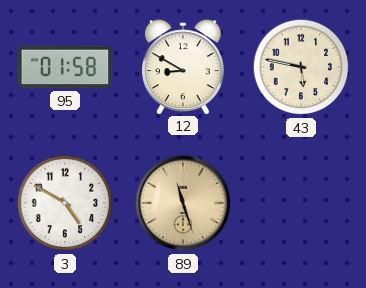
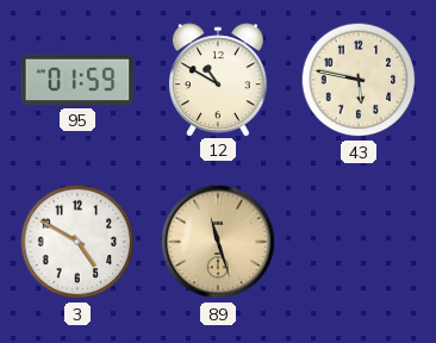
95: 01:58 -> 01:59 (77, 80)
12: 8:50 -> 10:50 (218, 80)
